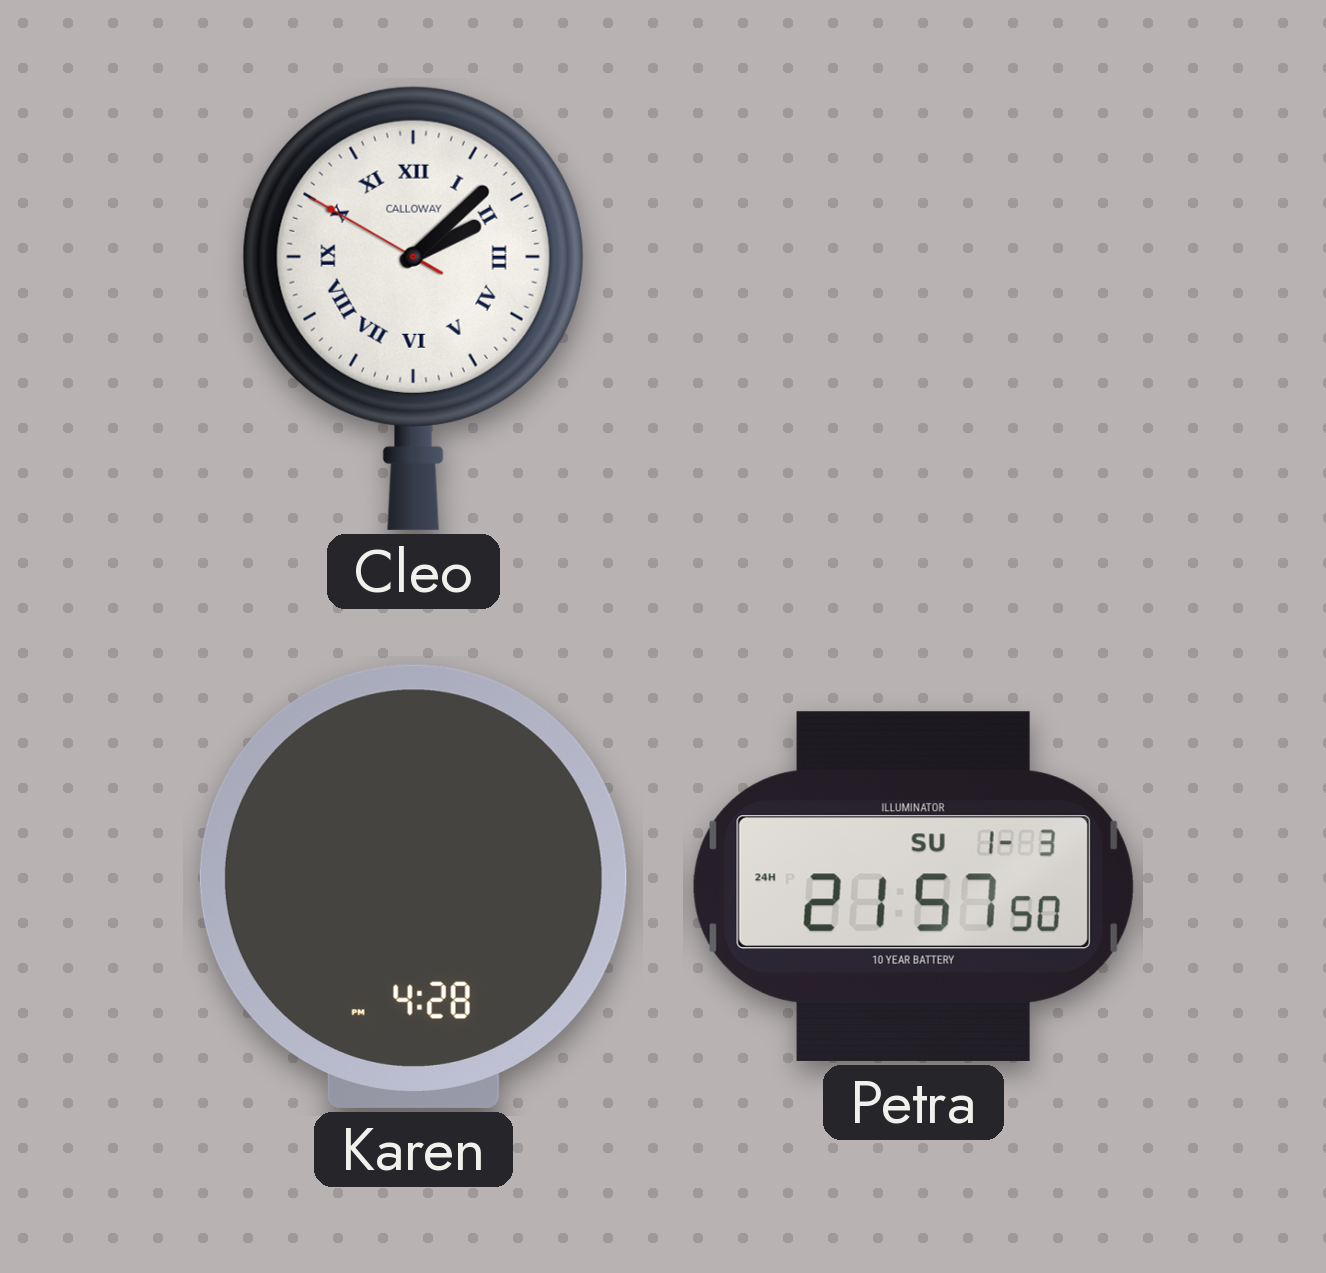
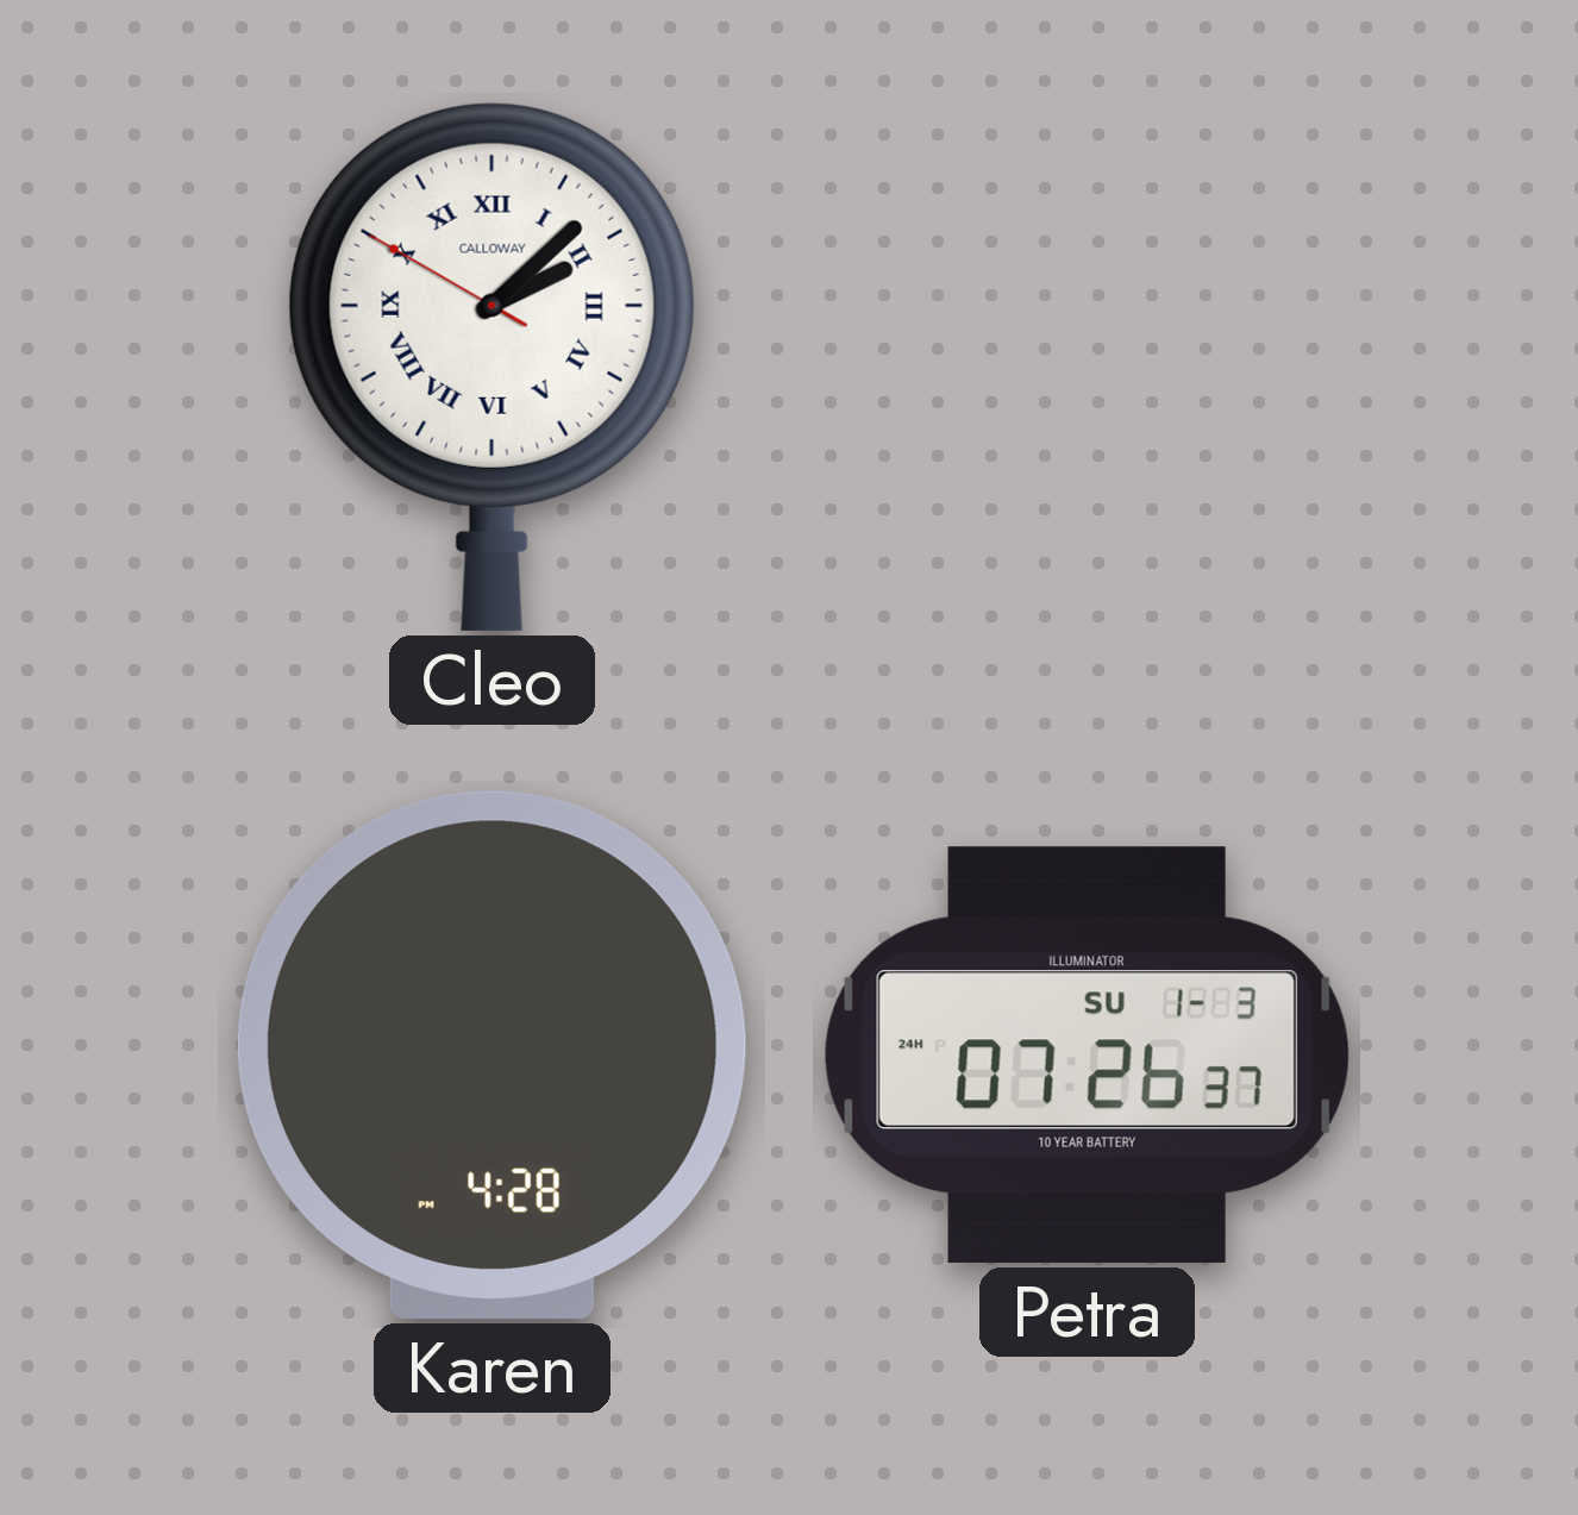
Petra: 21:57 -> 07:26 (1087, 1054)
